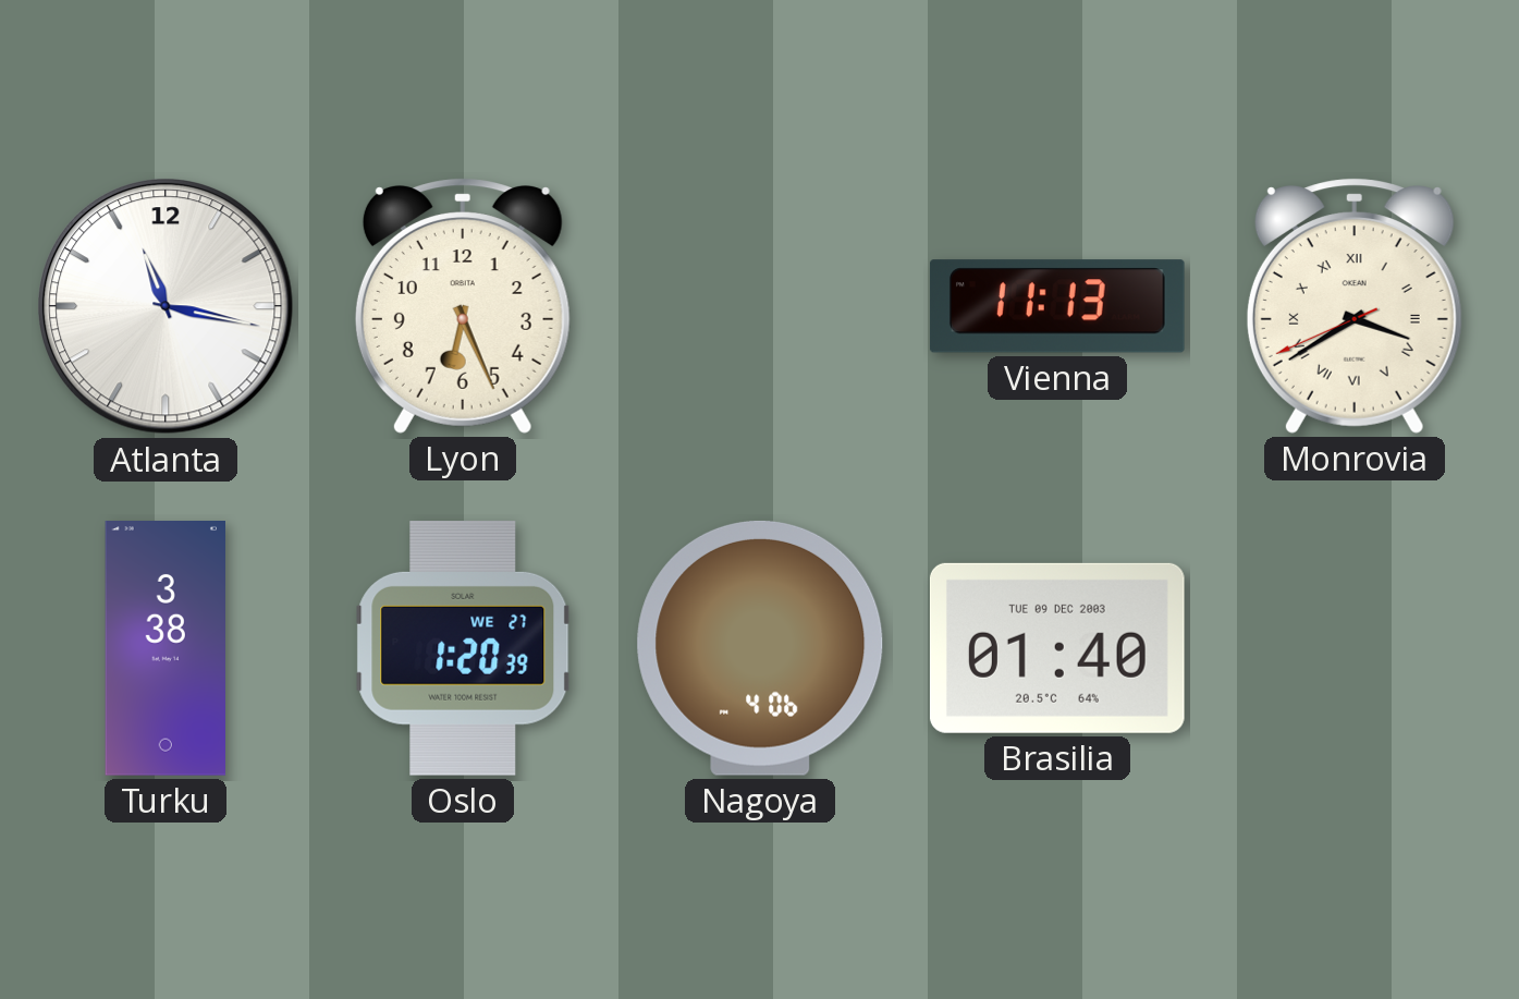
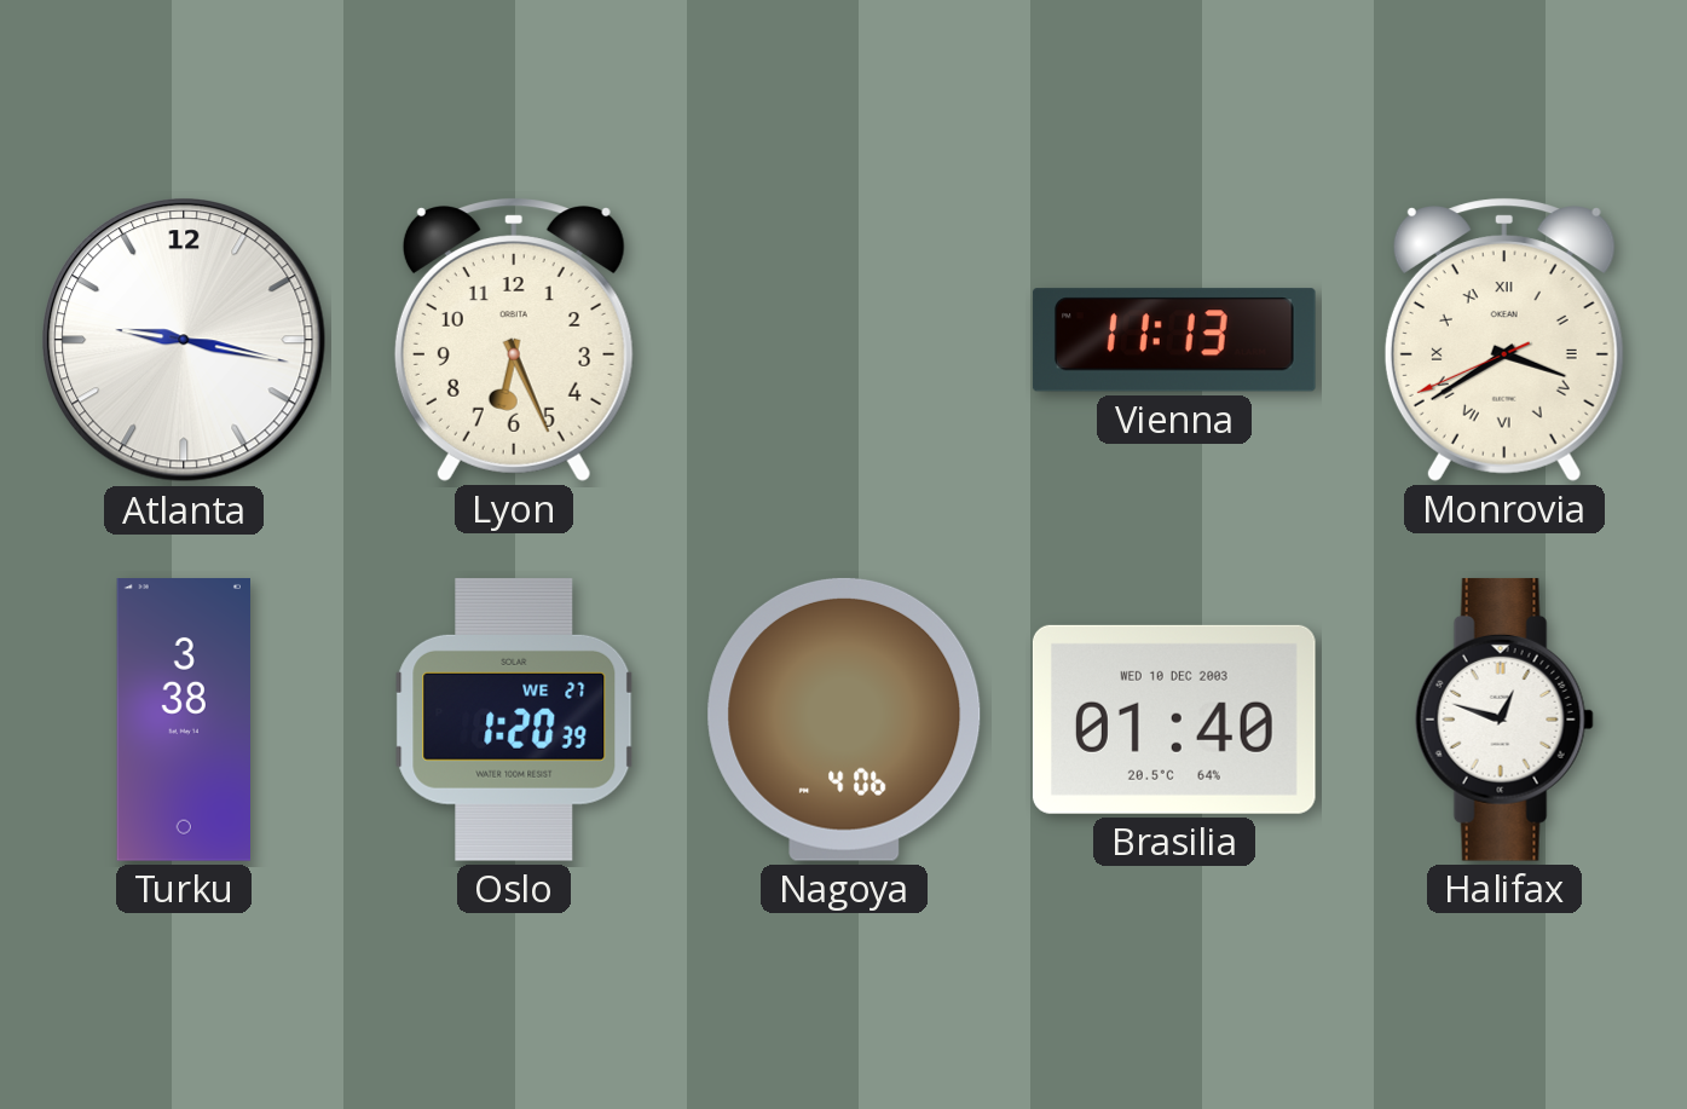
Atlanta: 11:17 -> 9:17 (184, 340)
Brasilia date: TUE 09 DEC 2003 -> WED 10 DEC 2003 (1174, 720)
Halifax: none -> 12:48 (1504, 720)
